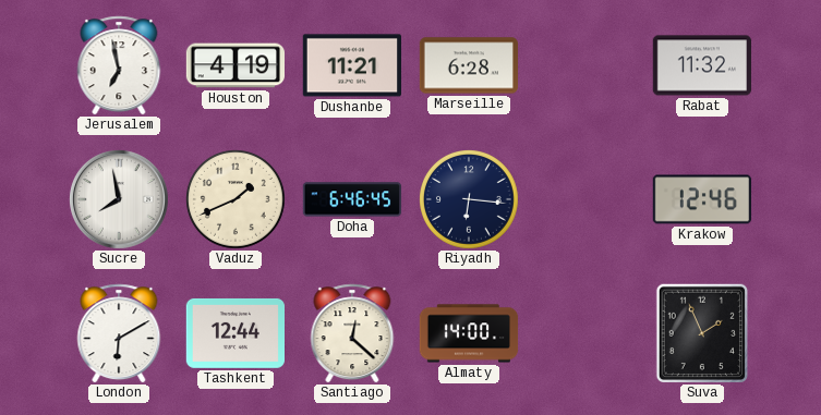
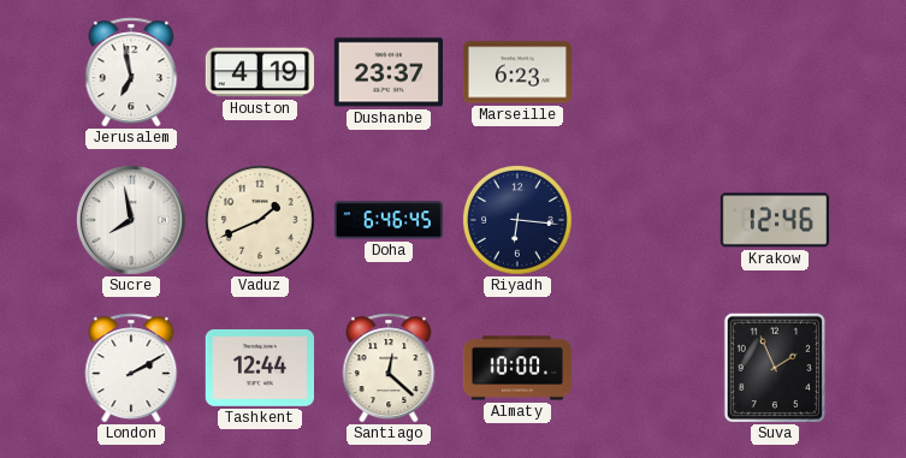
Dushanbe: 11:21 -> 23:37 (387, 72)
Marseille: 6:28 -> 6:23 (516, 72)
Rabat: 11:32 -> none (701, 65)
London: 6:10 -> 2:10 (131, 368)
Almaty: 14:00 -> 10:00 (517, 368)
